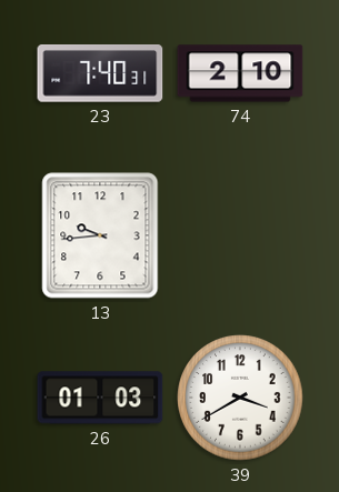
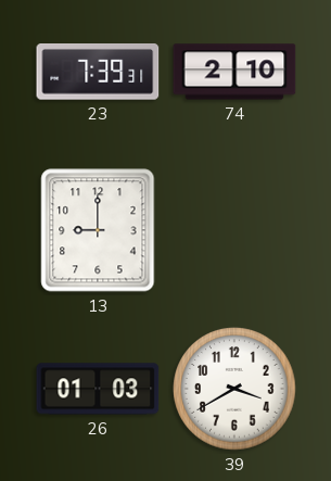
23: 7:40 -> 7:39 (98, 73)
13: 9:44 -> 9:00 (98, 230)
